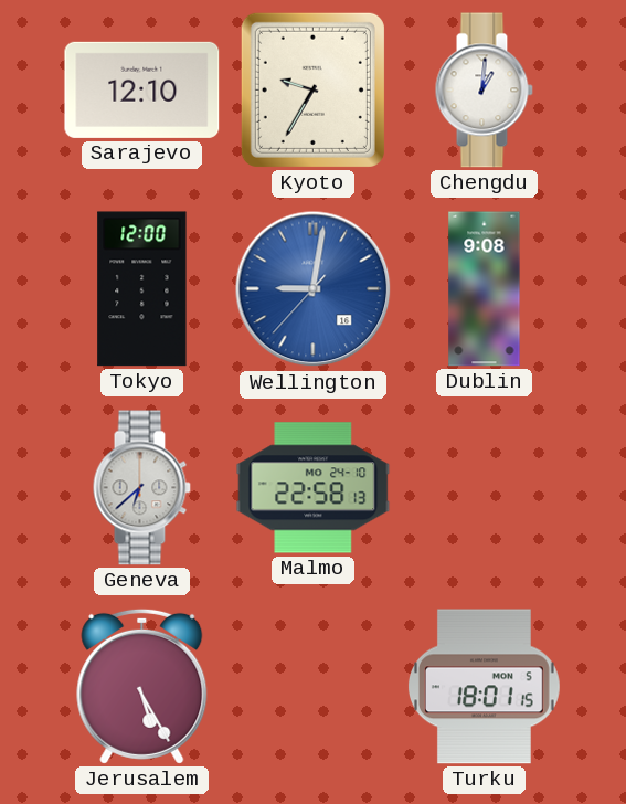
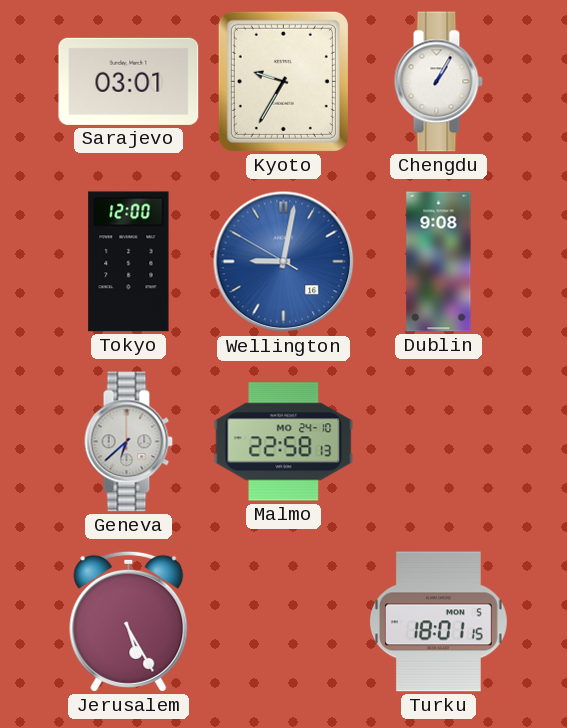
Sarajevo: 12:10 -> 03:01 (129, 81)
Chengdu: 1:01 -> 1:05 (438, 82)
Wellington: 9:01:37 -> 9:01:50 (284, 262)
